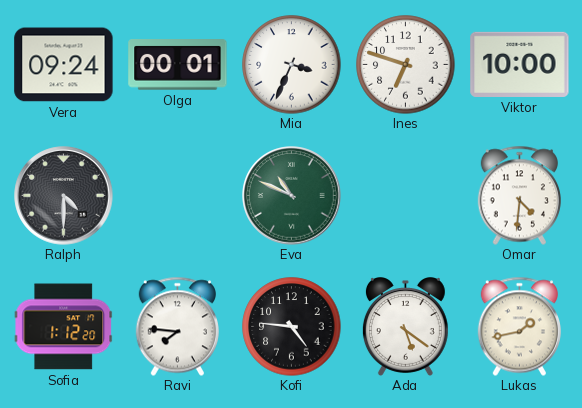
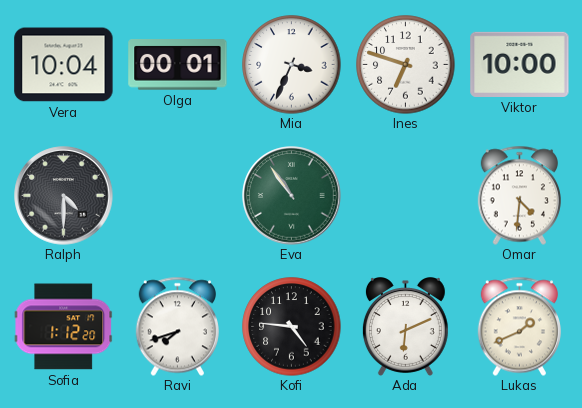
Vera: 09:24 -> 10:04 (64, 65)
Eva: 10:49 -> 10:54 (292, 196)
Ravi: 7:46 -> 7:42 (177, 326)
Ada: 5:21 -> 6:11 (405, 327)
Lukas: 1:43 -> 1:41 (519, 326)
